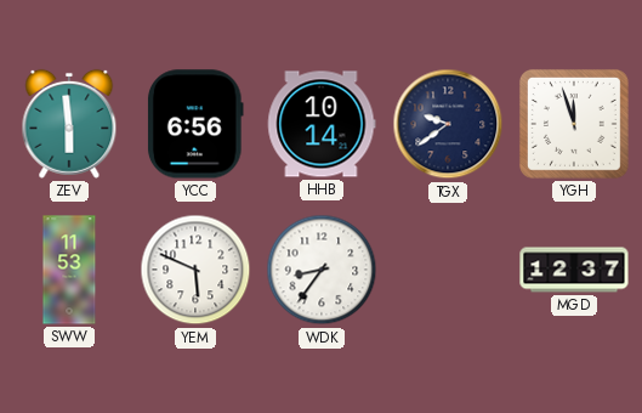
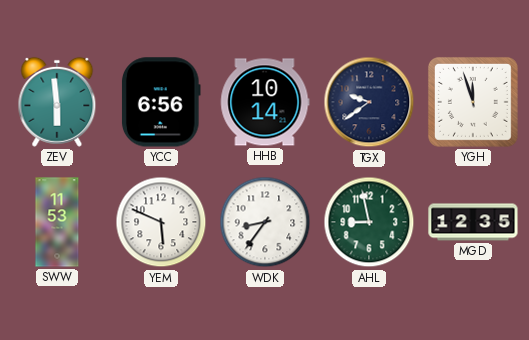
AHL: none -> 8:58 (369, 222)
MGD: 12:37 -> 12:35 (473, 222)
